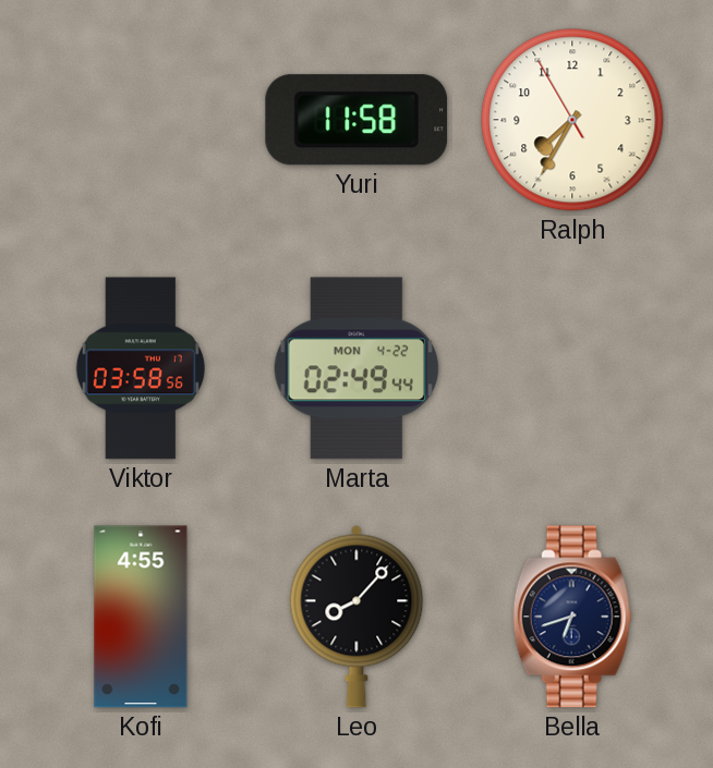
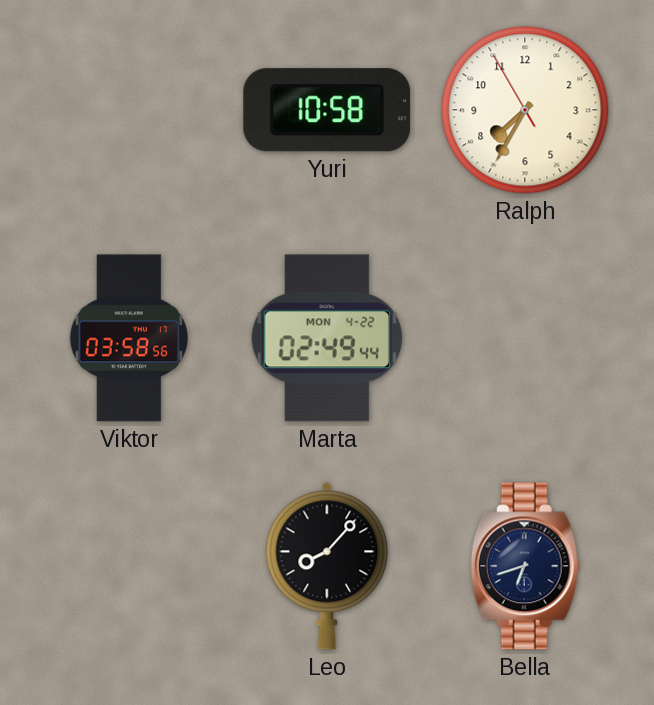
Yuri: 11:58 -> 10:58 (327, 110)
Kofi: 4:55 -> none (141, 617)
